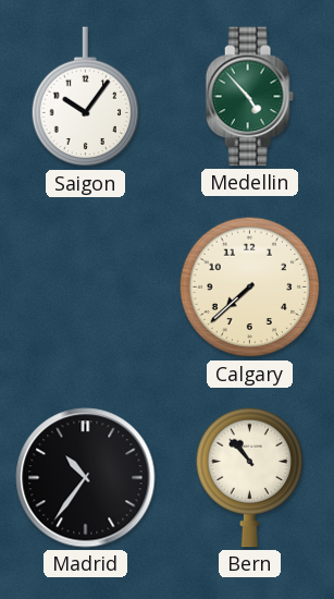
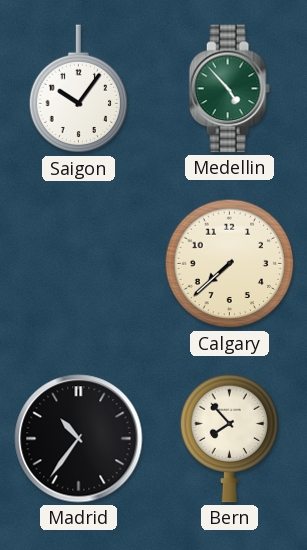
Bern: 10:53 -> 7:53 (230, 438)
